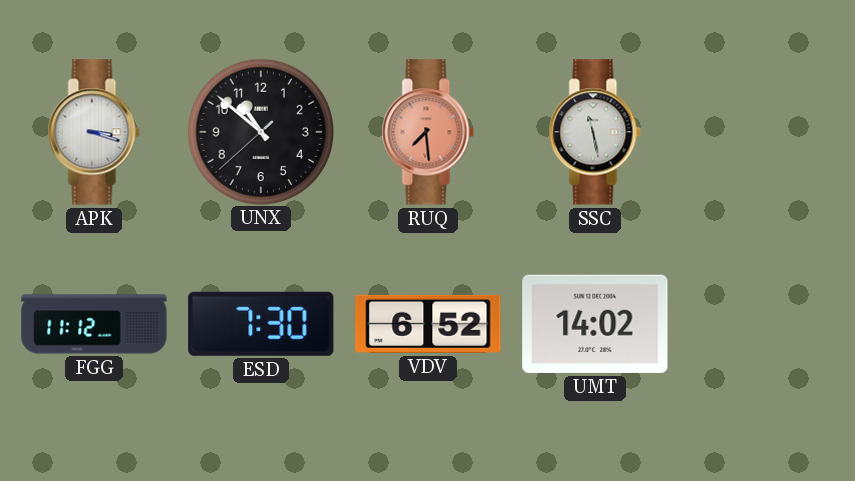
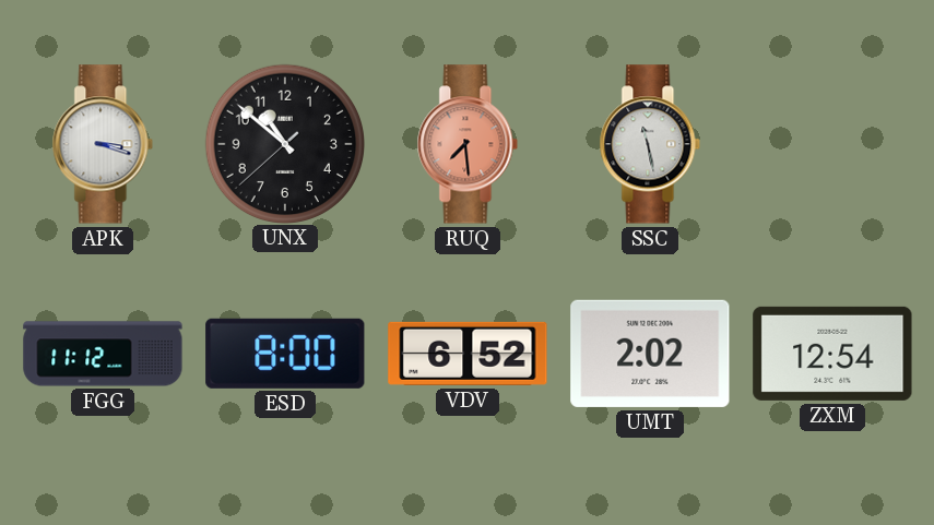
ESD: 7:30 -> 8:00 (285, 354)
UMT: 14:02 -> 2:02 (650, 354)
ZXM: none -> 12:54 (832, 354)
